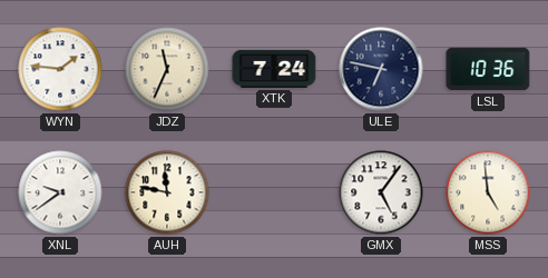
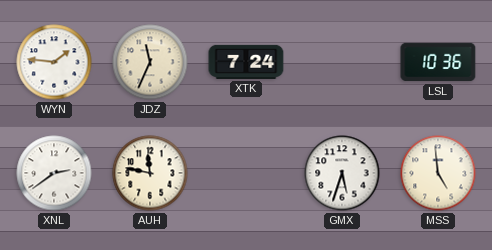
ULE: 6:47 -> none (381, 69)
XNL: 9:39 -> 2:39 (54, 173)
GMX: 5:06 -> 5:33 (342, 173)
